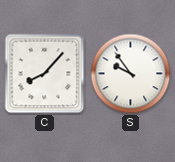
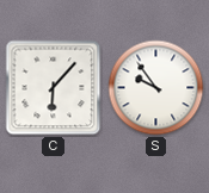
C: 8:07 -> 6:07 (54, 88)
